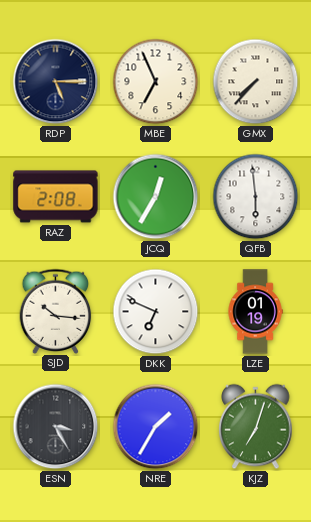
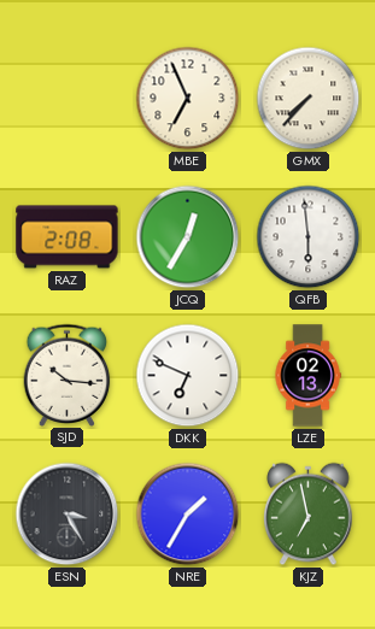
RDP: 5:15 -> none (56, 82)
LZE: 01:19 -> 02:13 (307, 376)
KJZ: 7:03 -> 6:58 (309, 515)
